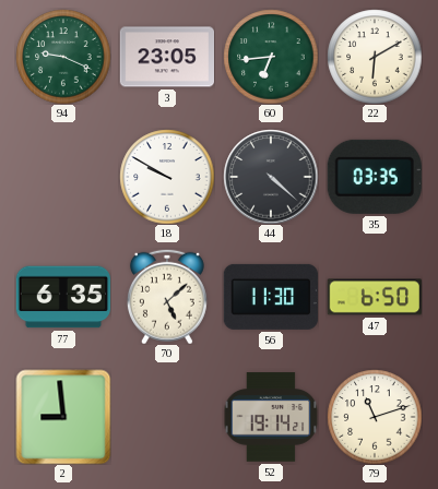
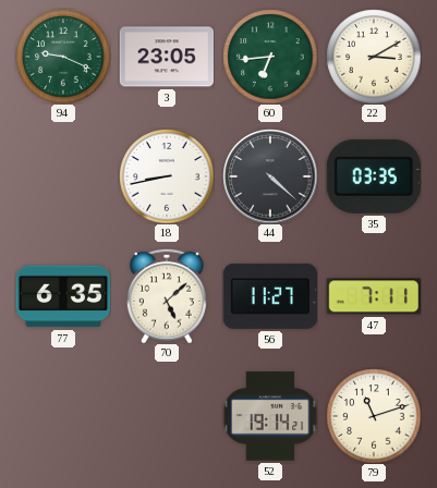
22: 6:10 -> 3:10 (374, 57)
18: 9:50 -> 8:43 (167, 176)
56: 11:30 -> 11:27 (269, 296)
47: 6:50 -> 7:11 (373, 296)
2: 8:59 -> none (63, 417)
